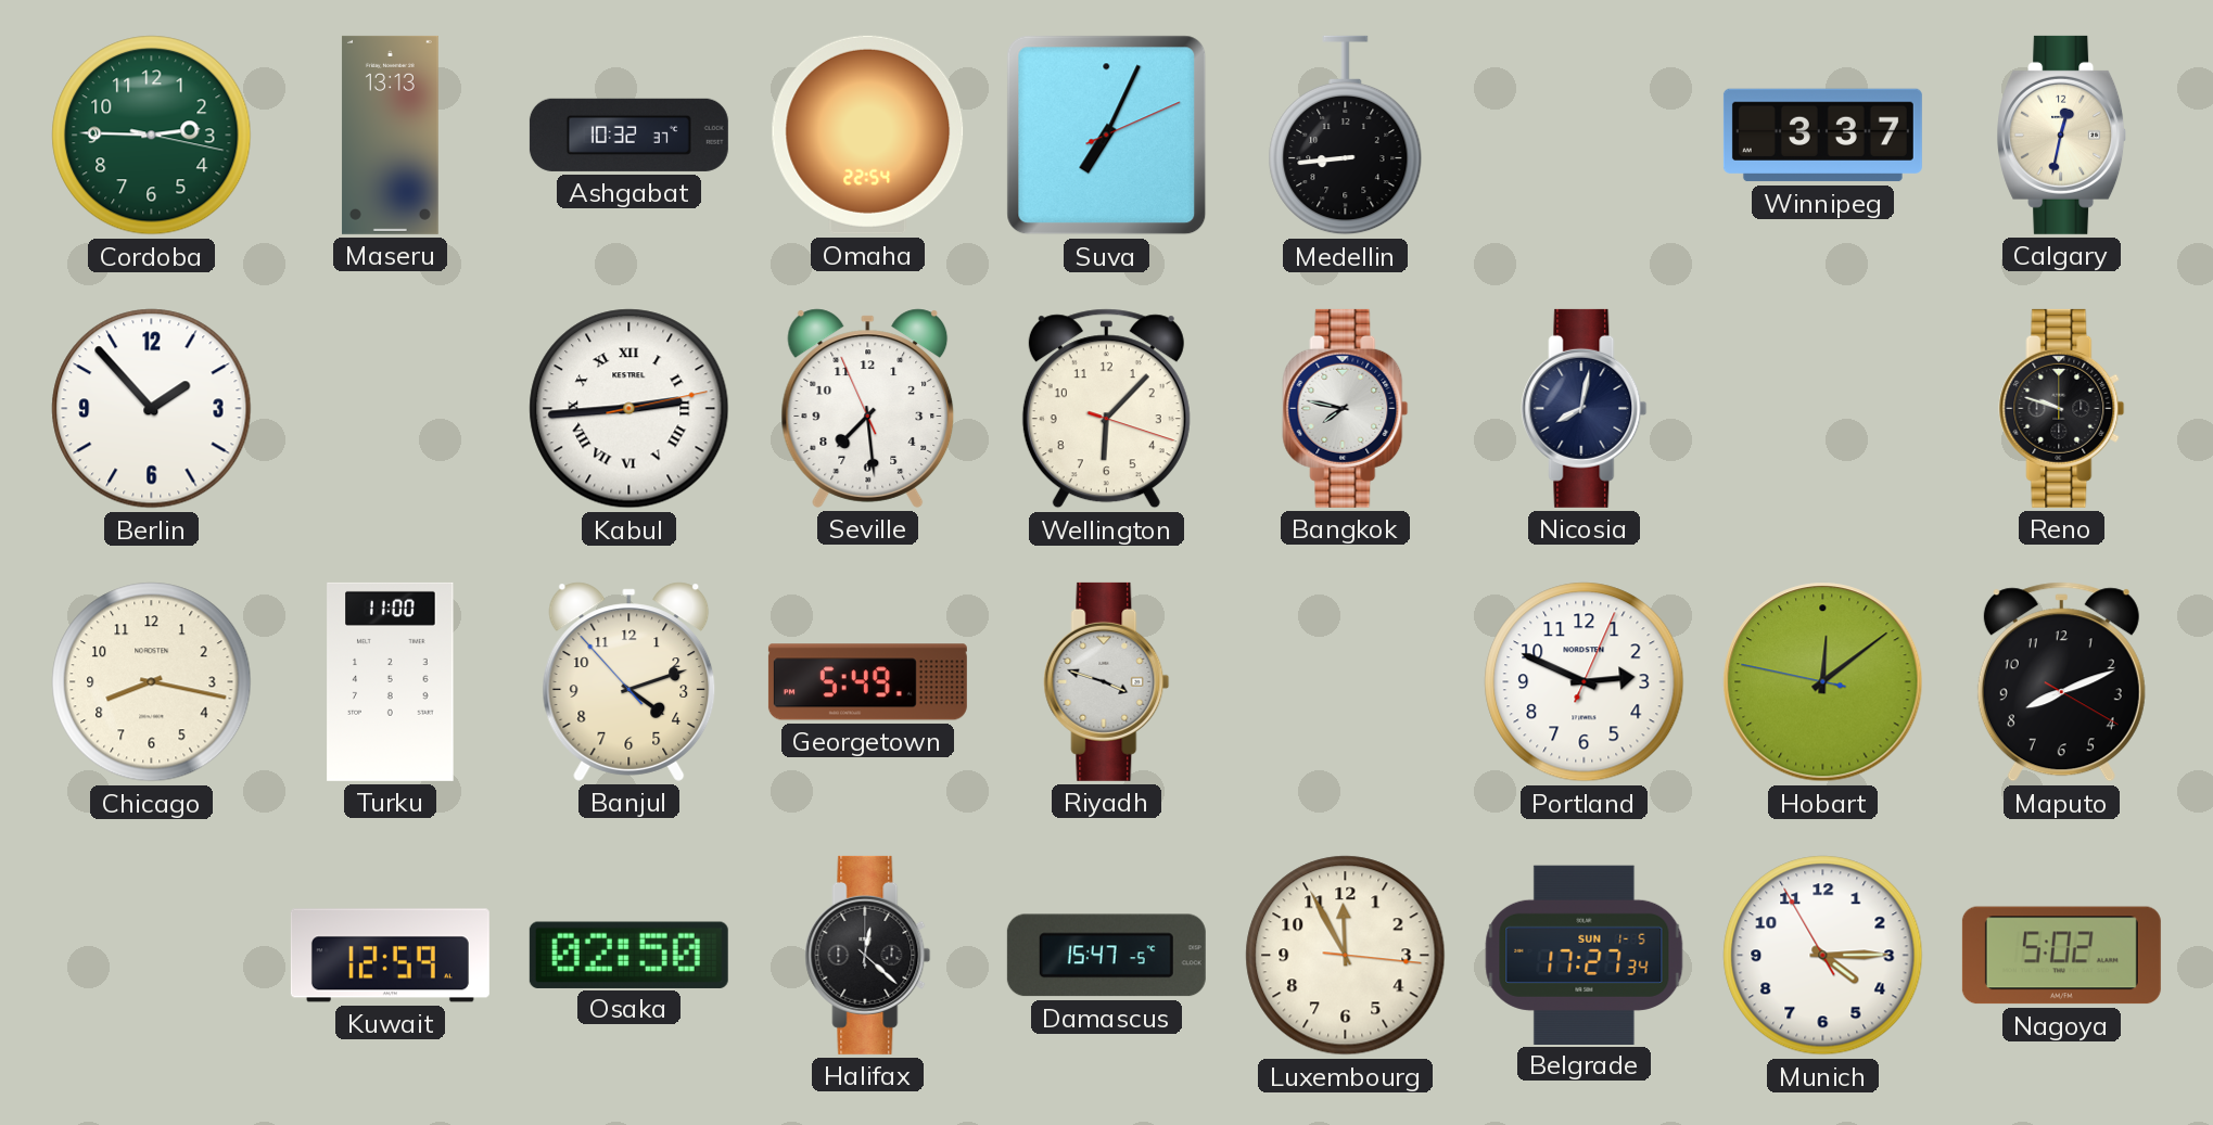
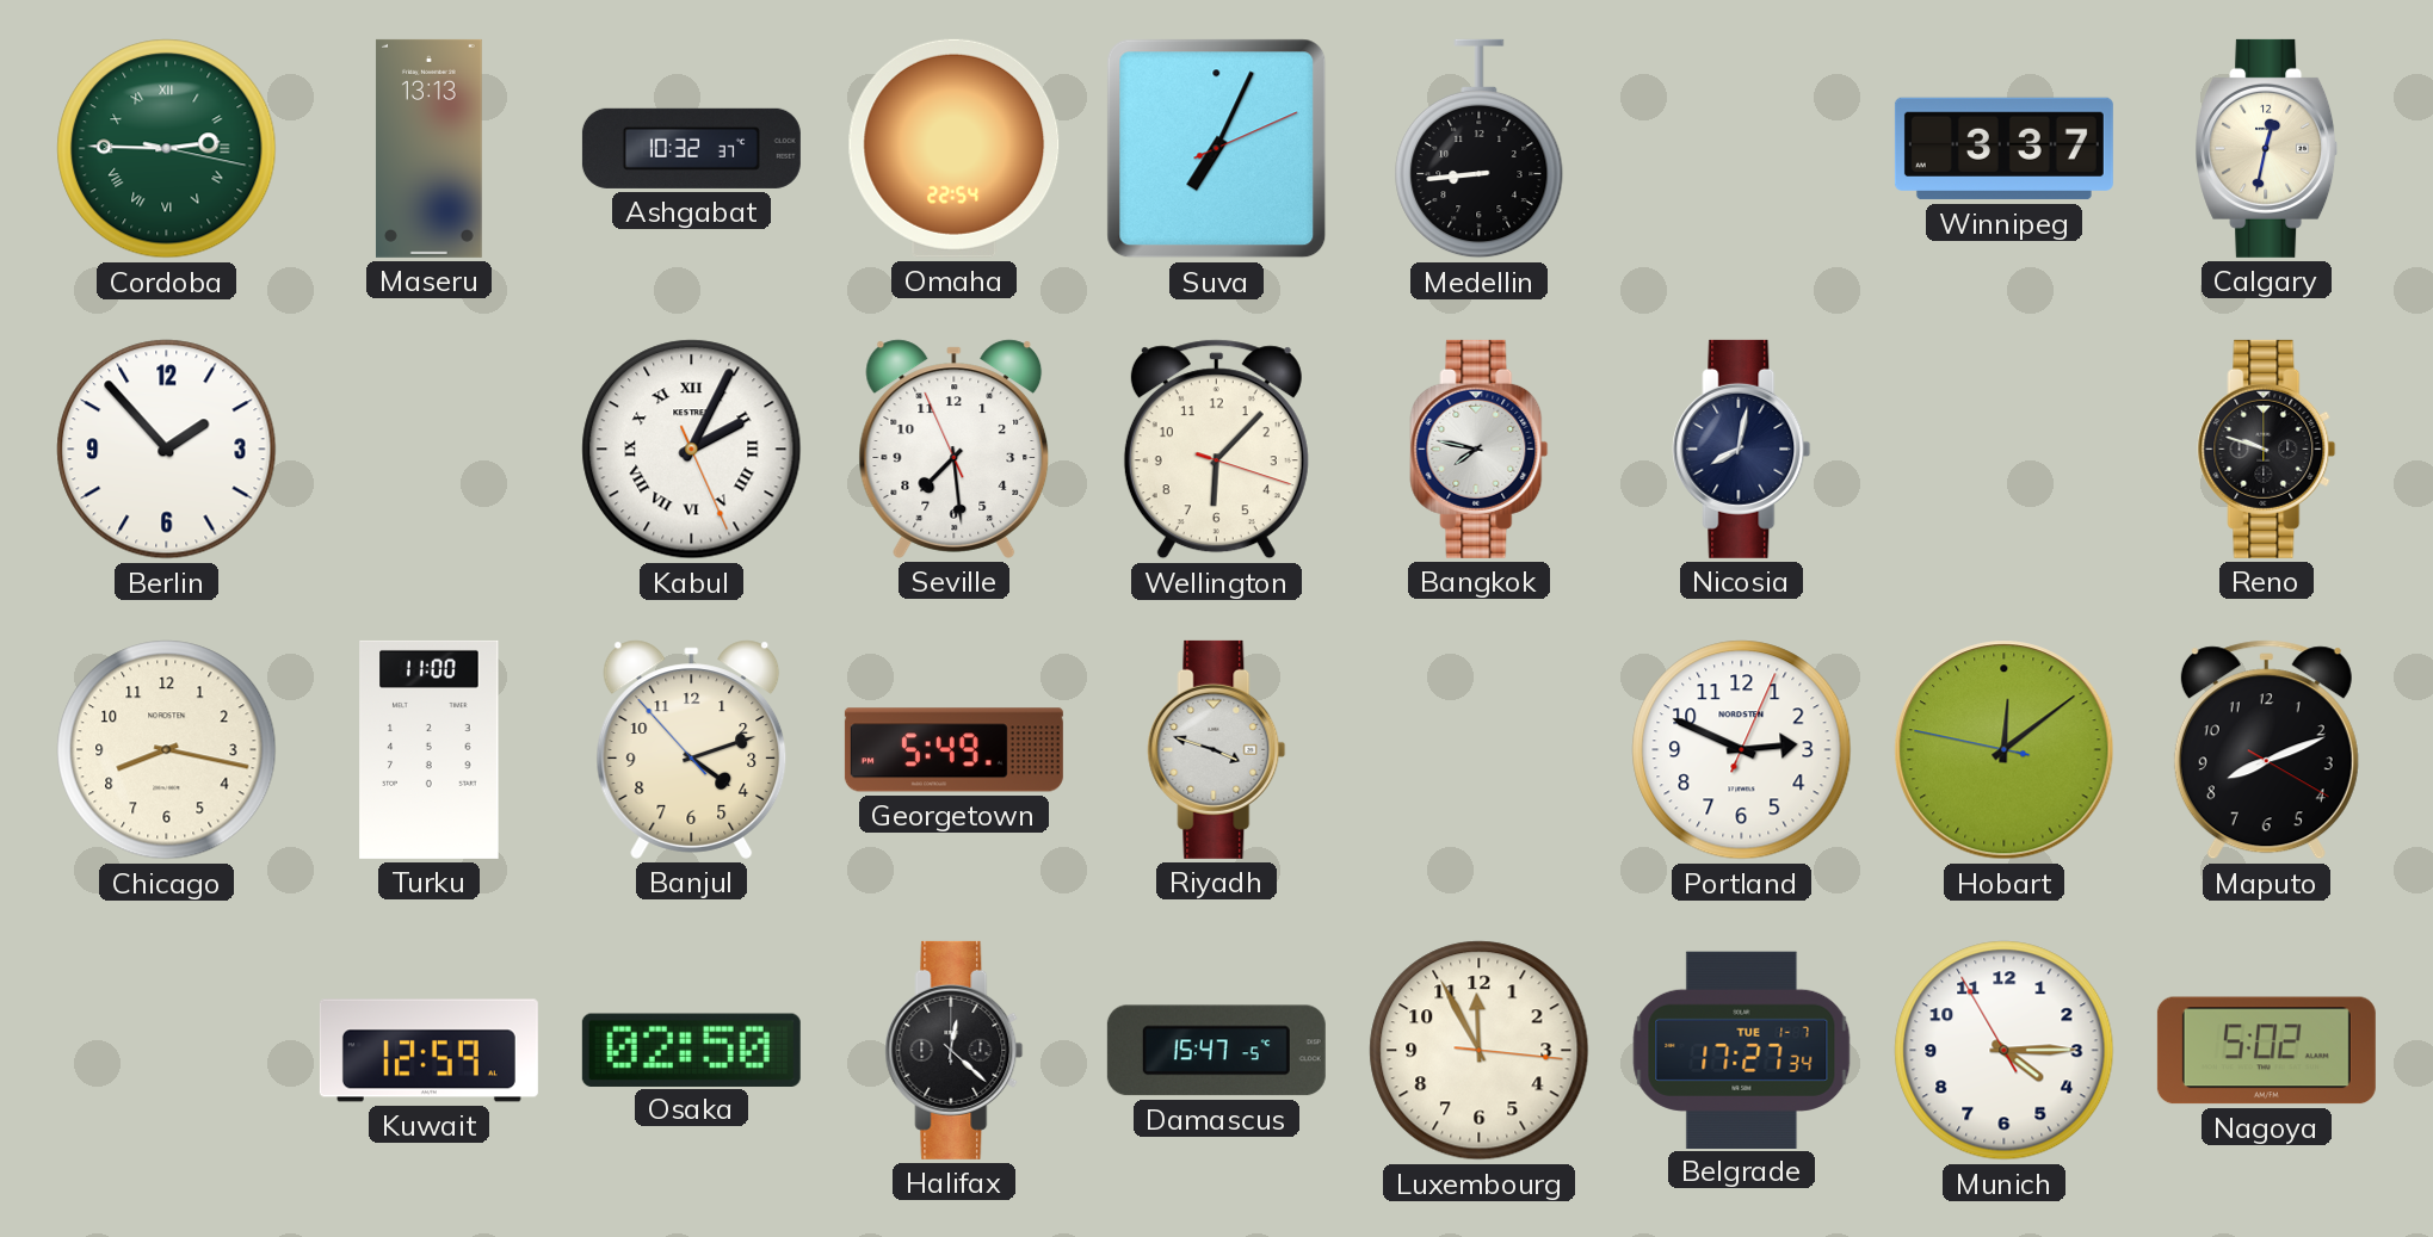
Cordoba numerals: Arabic -> Roman (167, 149)
Kabul: 2:44 -> 2:04 (692, 450)
Belgrade date: SUN 1-5 -> TUE 1-7 (1742, 1050)
